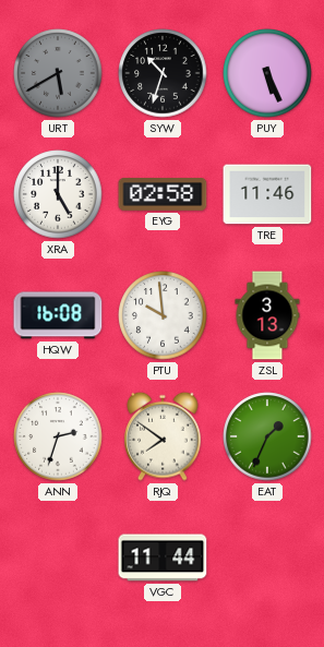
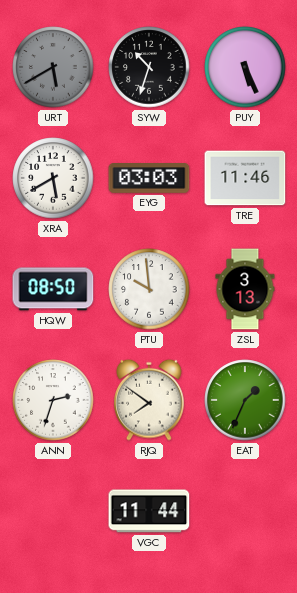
XRA: 5:00 -> 5:40 (53, 178)
EYG: 02:58 -> 03:03 (149, 178)
HQW: 16:08 -> 08:50 (53, 289)
